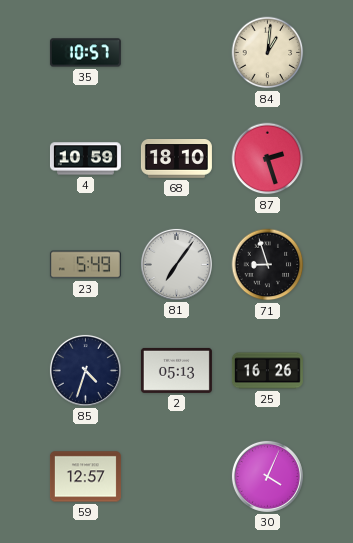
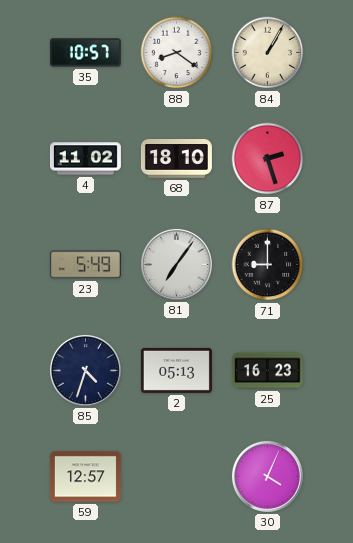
88: none -> 8:21 (177, 53)
84: 1:01 -> 1:05 (268, 53)
4: 10:59 -> 11:02 (85, 159)
71: 8:57 -> 9:00 (268, 265)
25: 16:26 -> 16:23 (267, 371)
